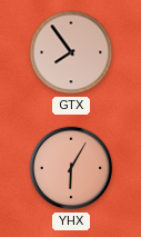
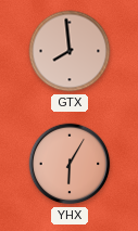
GTX: 7:54 -> 7:59 (70, 51)
